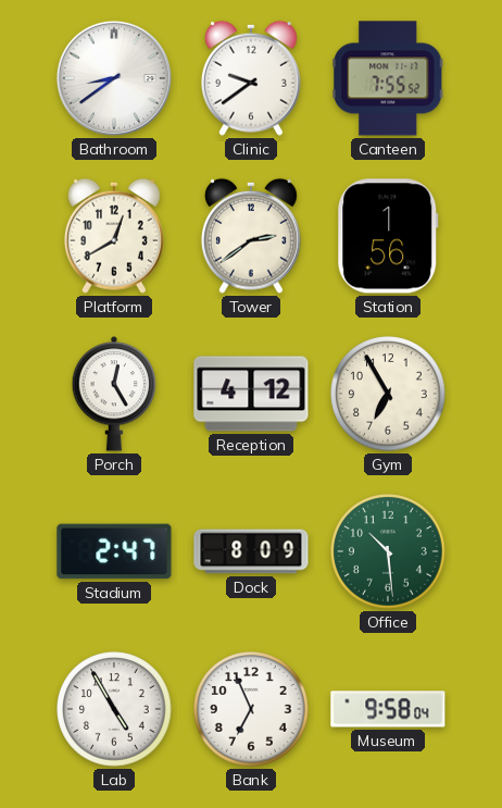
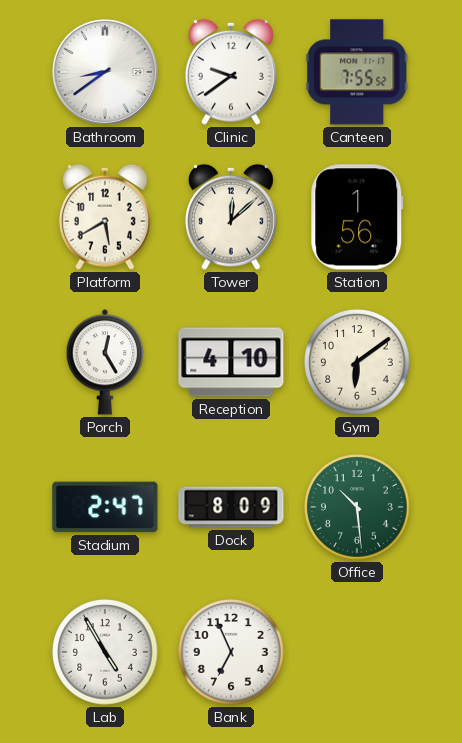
Platform: 12:40 -> 5:40 (105, 217)
Tower: 2:39 -> 12:08 (231, 217)
Reception: 4:12 -> 4:10 (231, 362)
Gym: 6:55 -> 6:09 (357, 362)
Museum: 9:58 -> none (388, 709)
